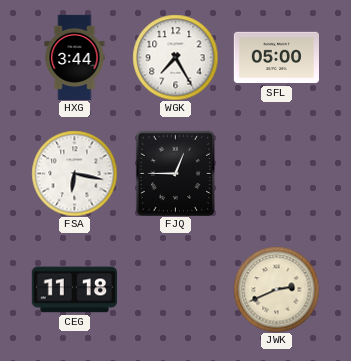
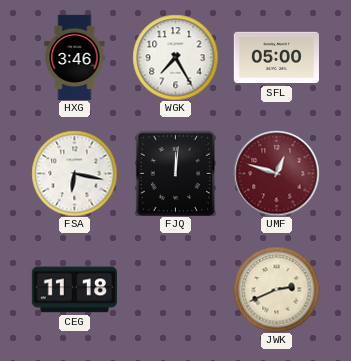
HXG: 3:44 -> 3:46 (75, 57)
FJQ: 12:45 -> 12:01 (176, 173)
UMF: none -> 12:48 (276, 173)
